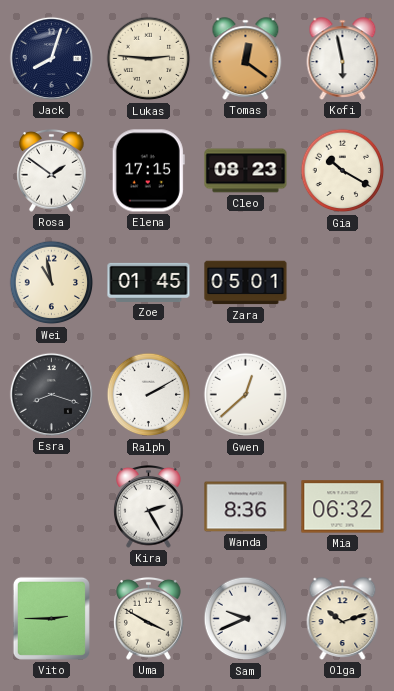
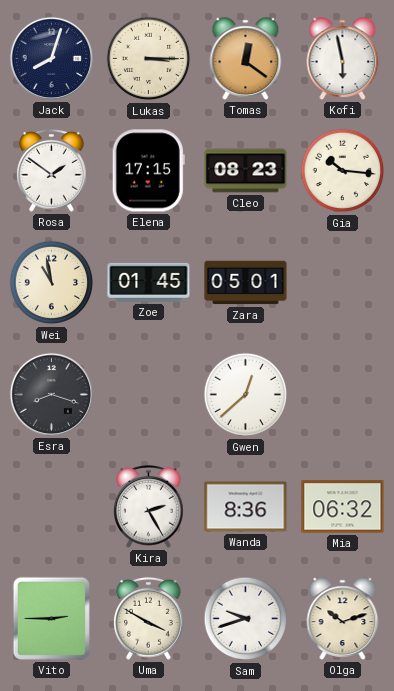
Lukas: 2:46 -> 3:15 (149, 59)
Gia: 10:20 -> 10:16 (343, 171)
Ralph: 2:10 -> none (149, 395)
Sam: 9:41 -> 9:42 (246, 619)
